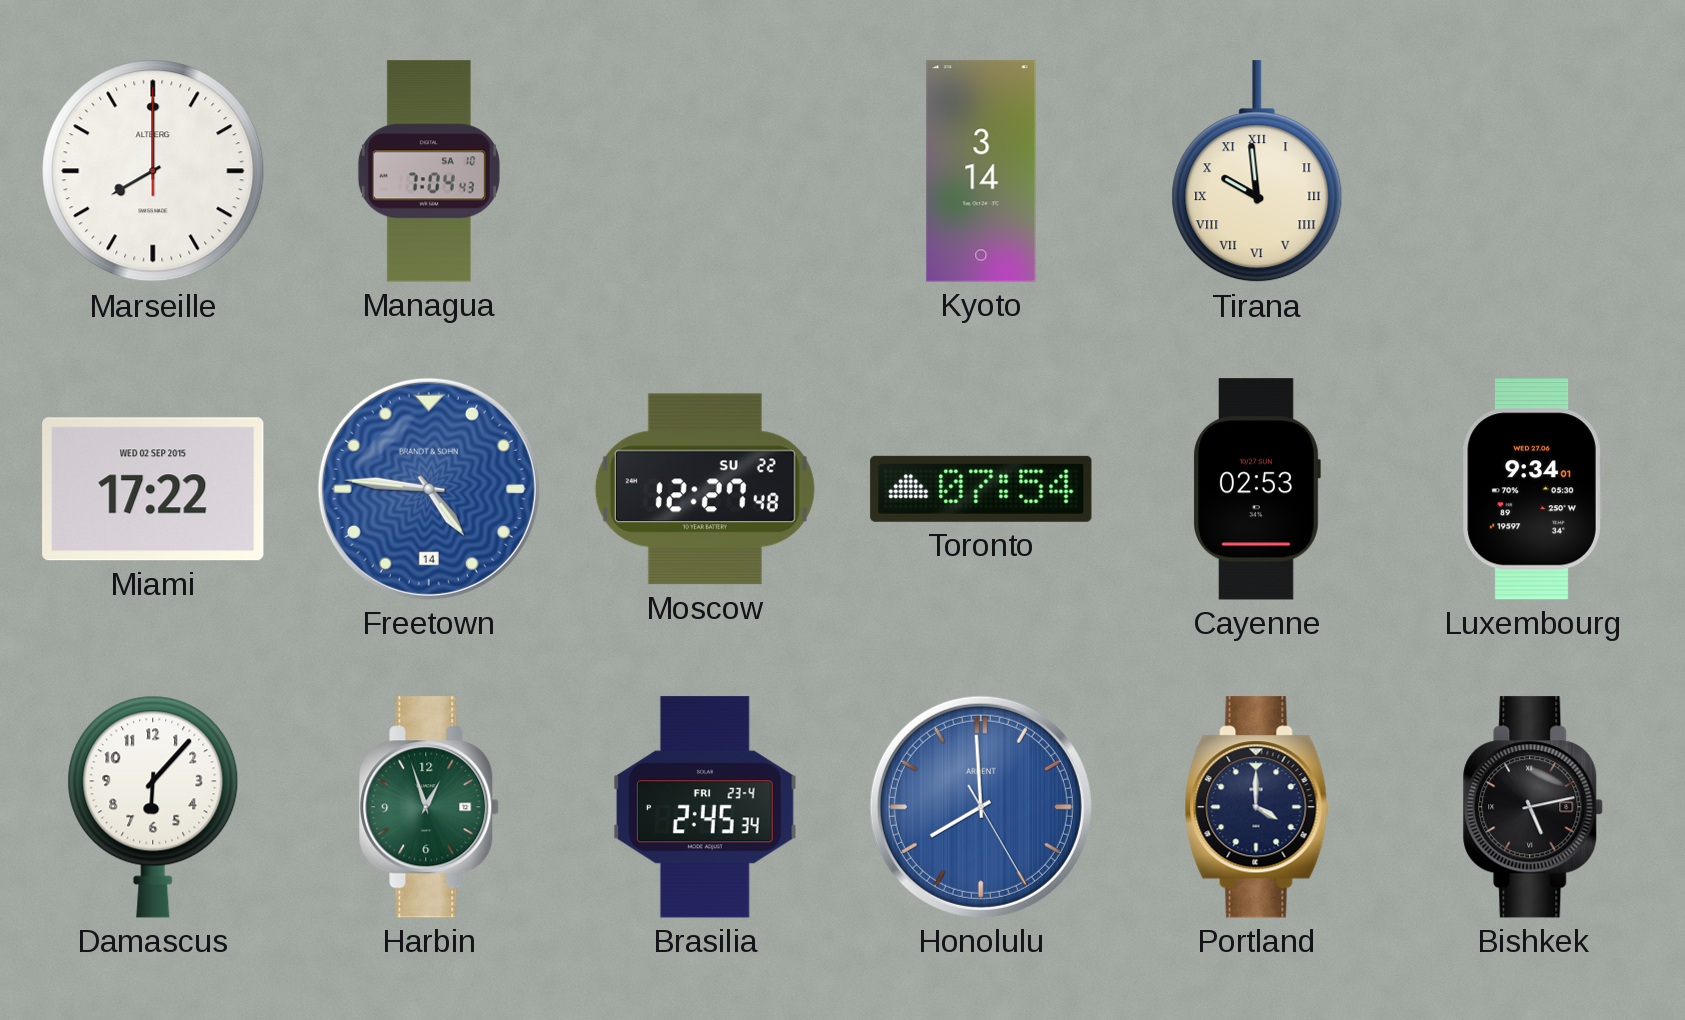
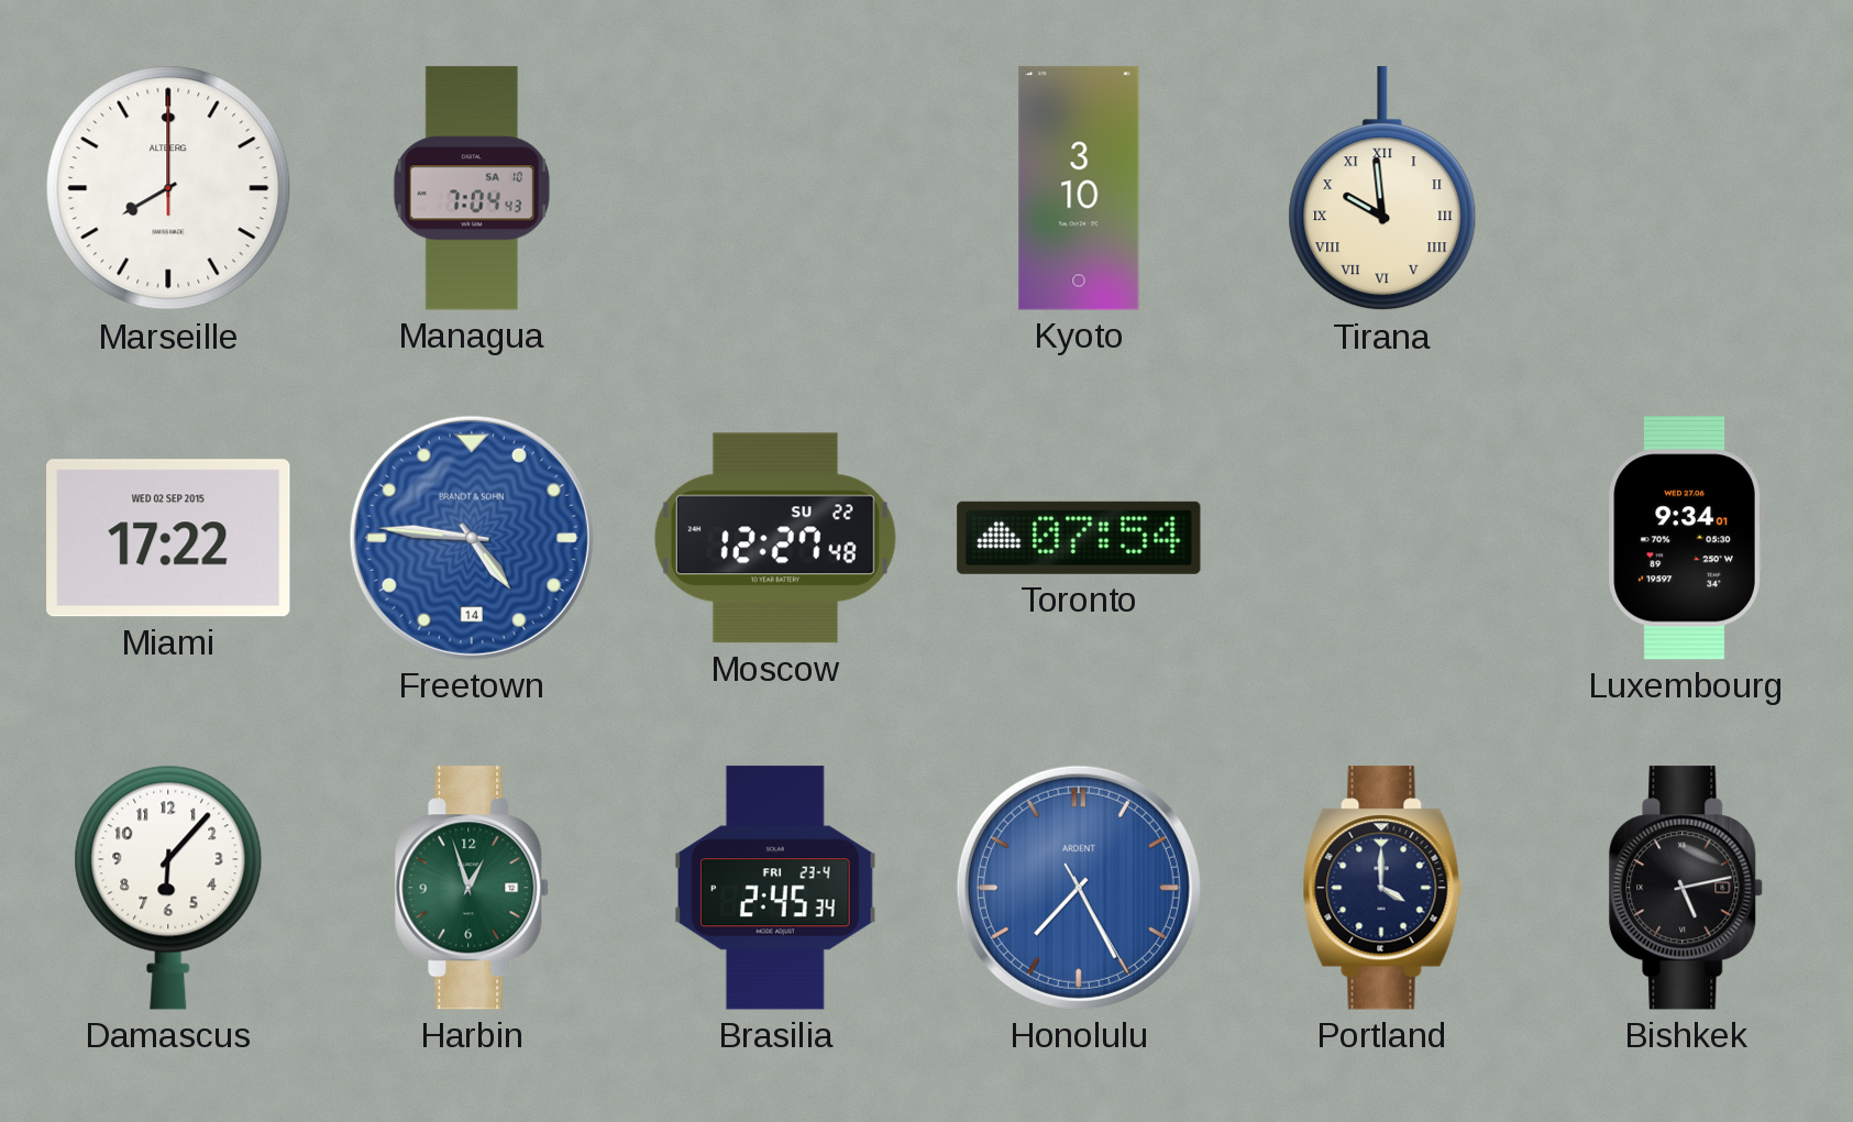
Kyoto: 3:14 -> 3:10 (1079, 188)
Cayenne: 02:53 -> none (1257, 489)
Honolulu: 7:59 -> 7:25 (1079, 888)
